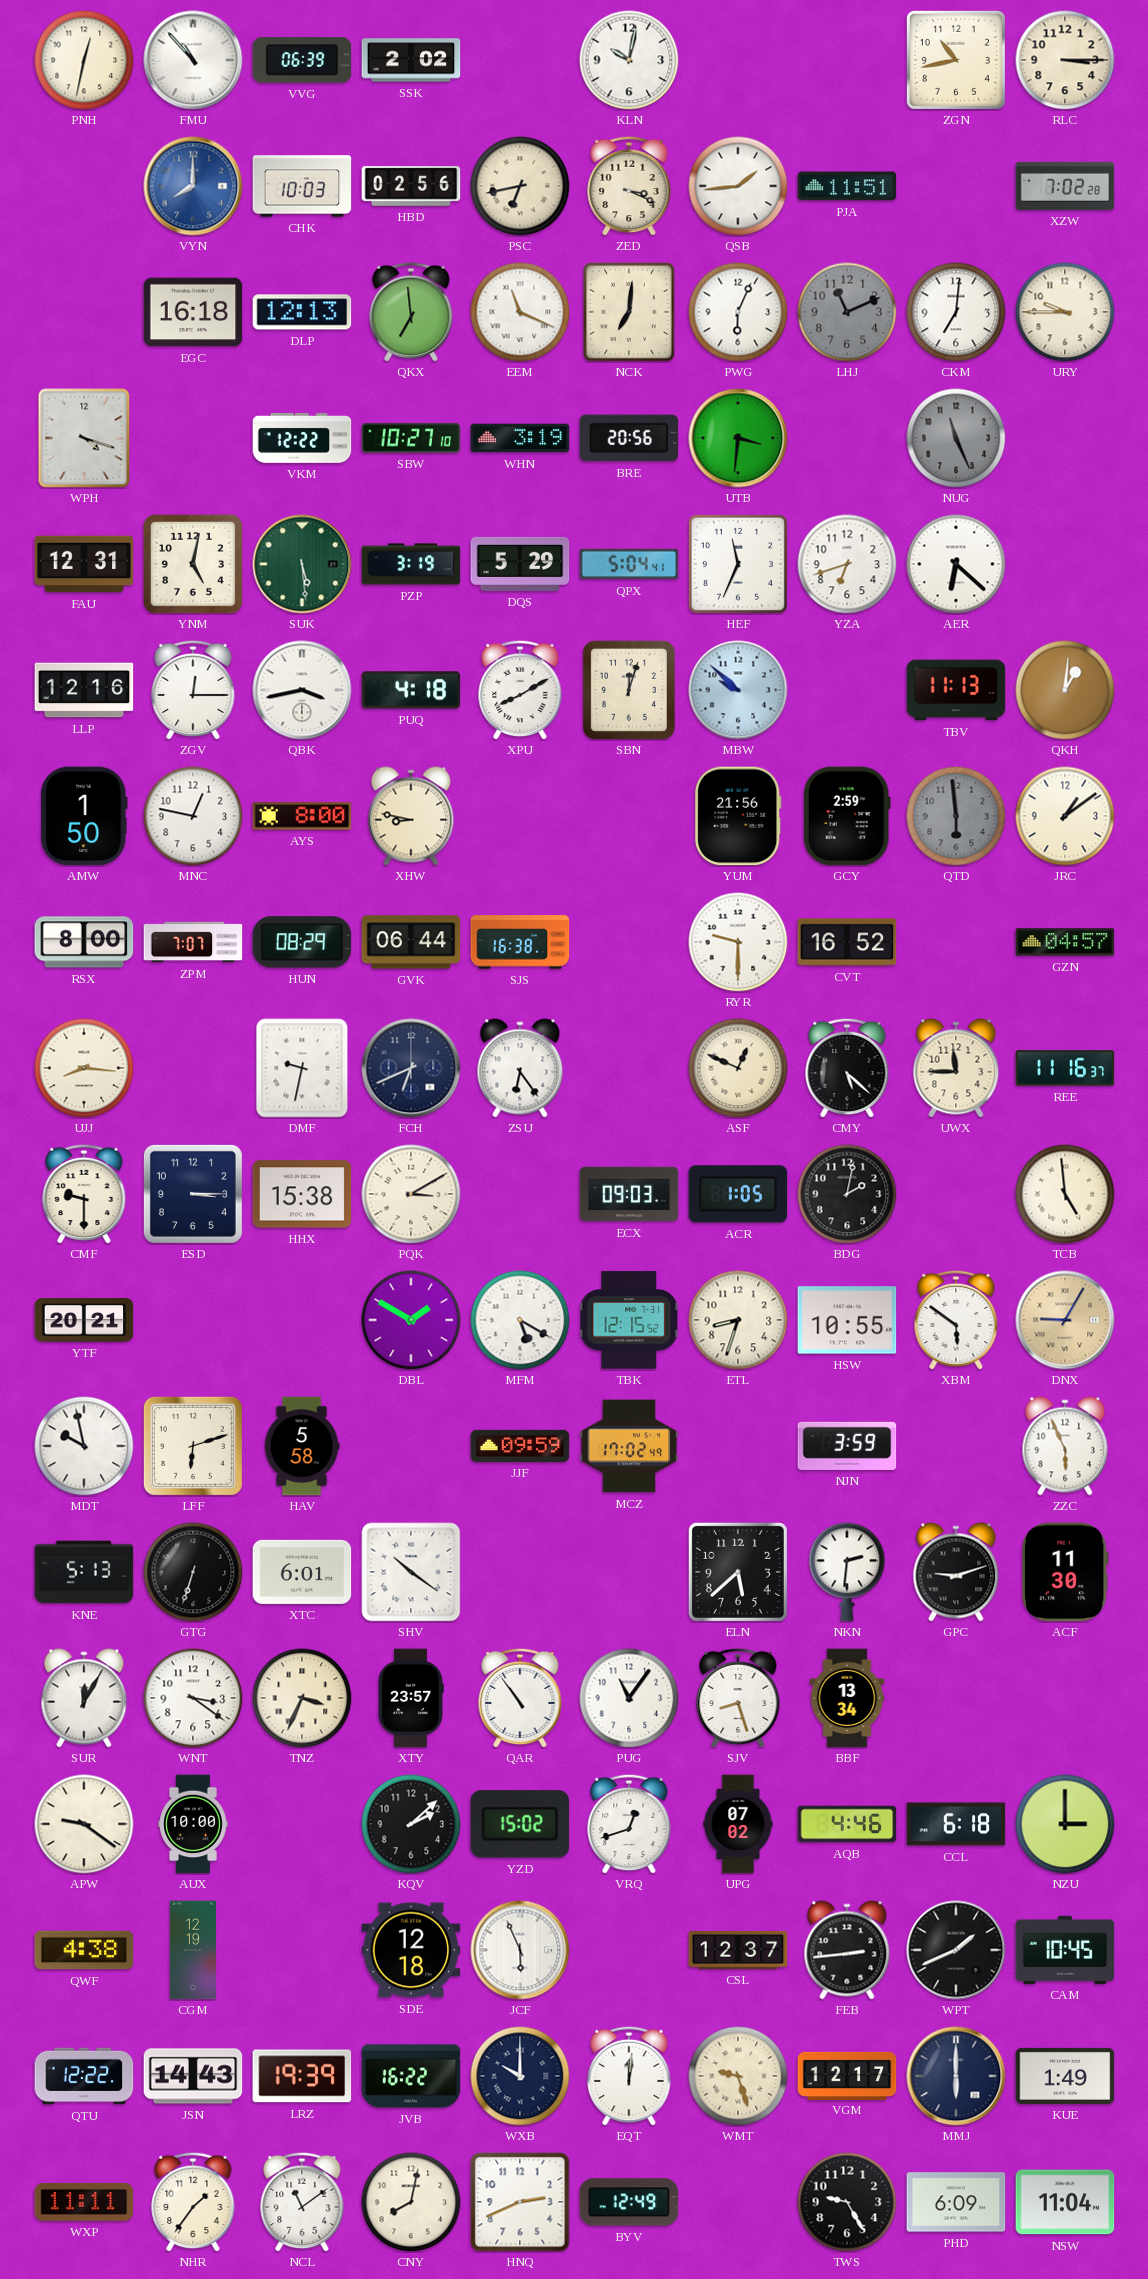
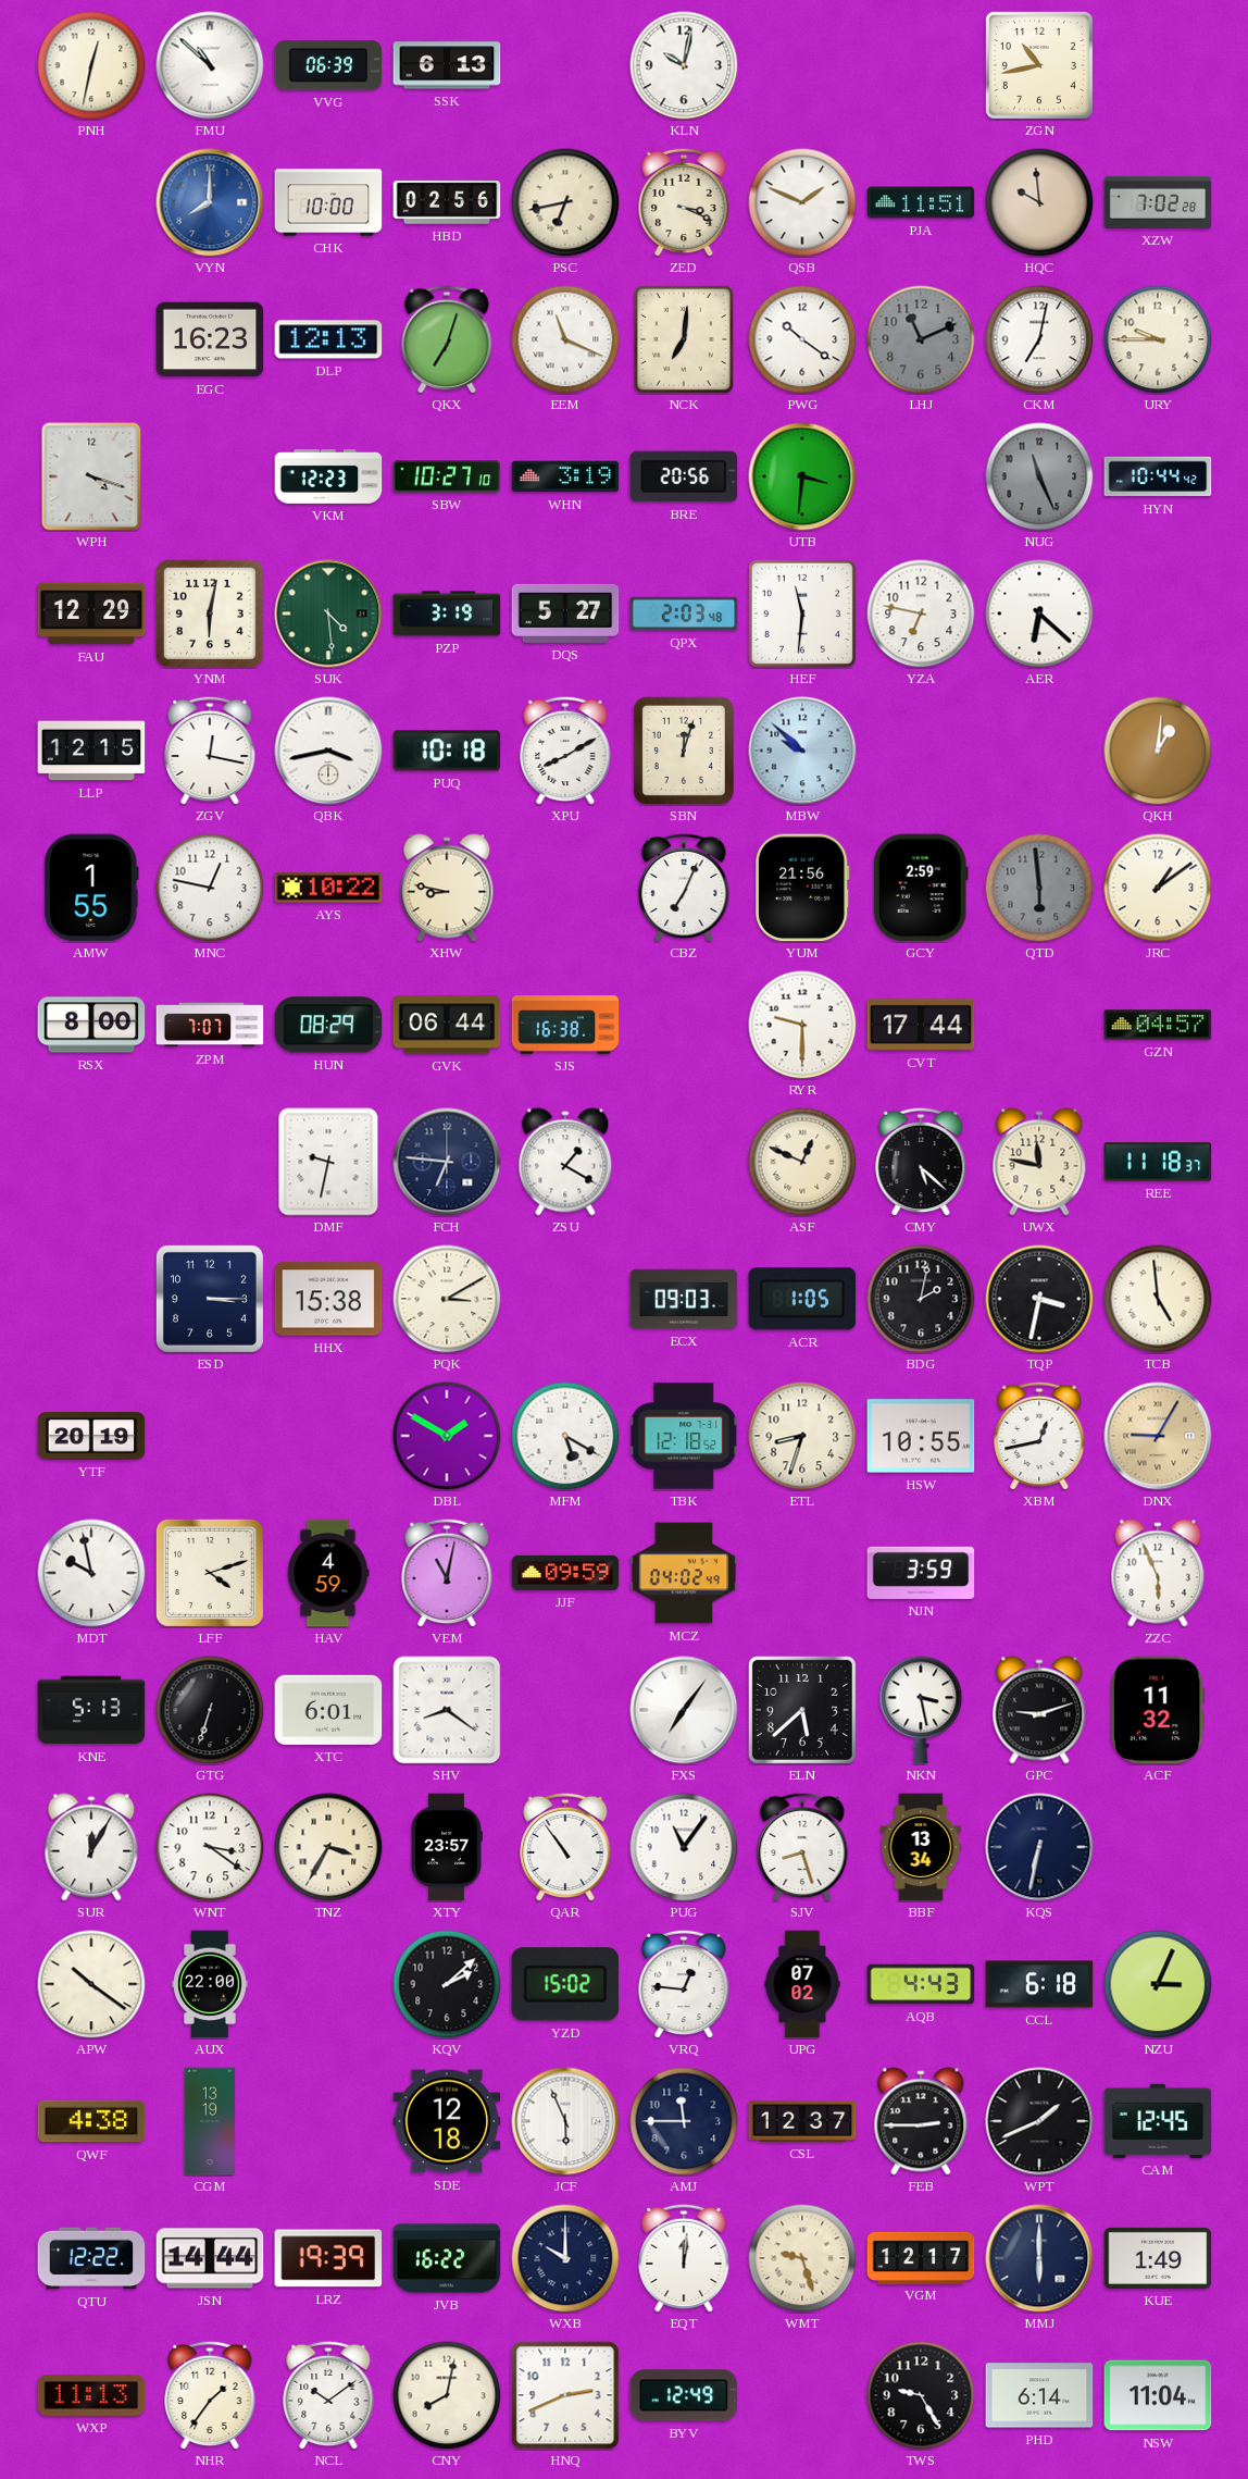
FMU: 10:53 -> 10:52 (210, 65)
SSK: 2:02 -> 6:13 (447, 65)
RLC: 3:15 -> none (1065, 60)
CHK: 10:03 -> 10:00 (328, 202)
QSB: 1:44 -> 1:49 (802, 202)
HQC: none -> 9:59 (1039, 202)
EGC: 16:18 -> 16:23 (210, 339)
QKX: 6:59 -> 7:03 (447, 339)
PWG: 6:04 -> 10:21 (802, 339)
CKM: 7:01 -> 7:02 (1039, 339)
VKM: 12:22 -> 12:23 (328, 478)
HYN: none -> 10:44 (1158, 476)
FAU: 12:31 -> 12:29 (91, 613)
YNM: 5:02 -> 6:02 (210, 613)
SUK: 5:29 -> 4:29 (328, 613)
DQS: 5:29 -> 5:27 (565, 613)
QPX: 5:04 -> 2:03 (684, 613)
HEF: 11:34 -> 11:31 (802, 613)
YZA: 6:42 -> 6:47 (921, 613)
LLP: 12:16 -> 12:15 (91, 751)
ZGV: 12:15 -> 12:17 (210, 751)
PUQ: 4:18 -> 10:18 (447, 751)
TBV: 11:13 -> none (956, 690)
AMW: 1:50 -> 1:55 (91, 888)
AYS: 8:00 -> 10:22 (328, 888)
CBZ: none -> 7:04 (684, 888)
CVT: 16:52 -> 17:44 (921, 1025)
UJJ: 8:16 -> none (84, 1068)
FCH: 6:41 -> 6:46 (447, 1162)
ZSU: 6:24 -> 1:20 (565, 1162)
UWX: 11:45 -> 11:47 (1039, 1162)
REE: 11:16 -> 11:18 (1158, 1162)
CMF: 9:30 -> none (84, 1194)
TQP: none -> 3:32 (1039, 1299)
YTF: 20:21 -> 20:19 (91, 1436)
TBK: 12:15 -> 12:18 (684, 1436)
XBM: 5:51 -> 12:43 (1039, 1436)
LFF: 6:12 -> 4:12 (210, 1573)
HAV: 5:58 -> 4:59 (328, 1573)
VEM: none -> 11:02 (447, 1573)
MCZ: 17:02 -> 04:02 (684, 1573)
SHV: 10:21 -> 8:21 (447, 1710)
FXS: none -> 7:06 (684, 1710)
NKN: 2:31 -> 3:28 (921, 1710)
ACF: 11:30 -> 11:32 (1158, 1710)
TNZ: 3:34 -> 3:35 (328, 1847)
KQS: none -> 6:32 (1039, 1847)
APW: 9:21 -> 10:21 (91, 1984)
AUX: 10:00 -> 22:00 (210, 1984)
VRQ: 12:42 -> 12:46 (684, 1984)
AQB: 4:46 -> 4:43 (921, 1984)
NZU: 3:00 -> 3:04 (1158, 1984)
CGM: 12:19 -> 13:19 (209, 2121)
AMJ: none -> 11:45 (684, 2121)
FEB: 2:44 -> 2:45 (921, 2121)
CAM: 10:45 -> 12:45 (1158, 2121)
JSN: 14:43 -> 14:44 (210, 2258)
WXP: 11:11 -> 11:13 (91, 2395)
NCL: 11:09 -> 10:09 (328, 2395)
PHD: 6:09 -> 6:14 (1039, 2395)
